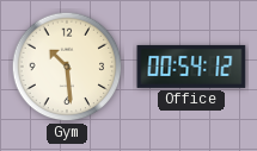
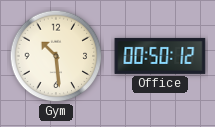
Office: 00:54 -> 00:50 (160, 56)
